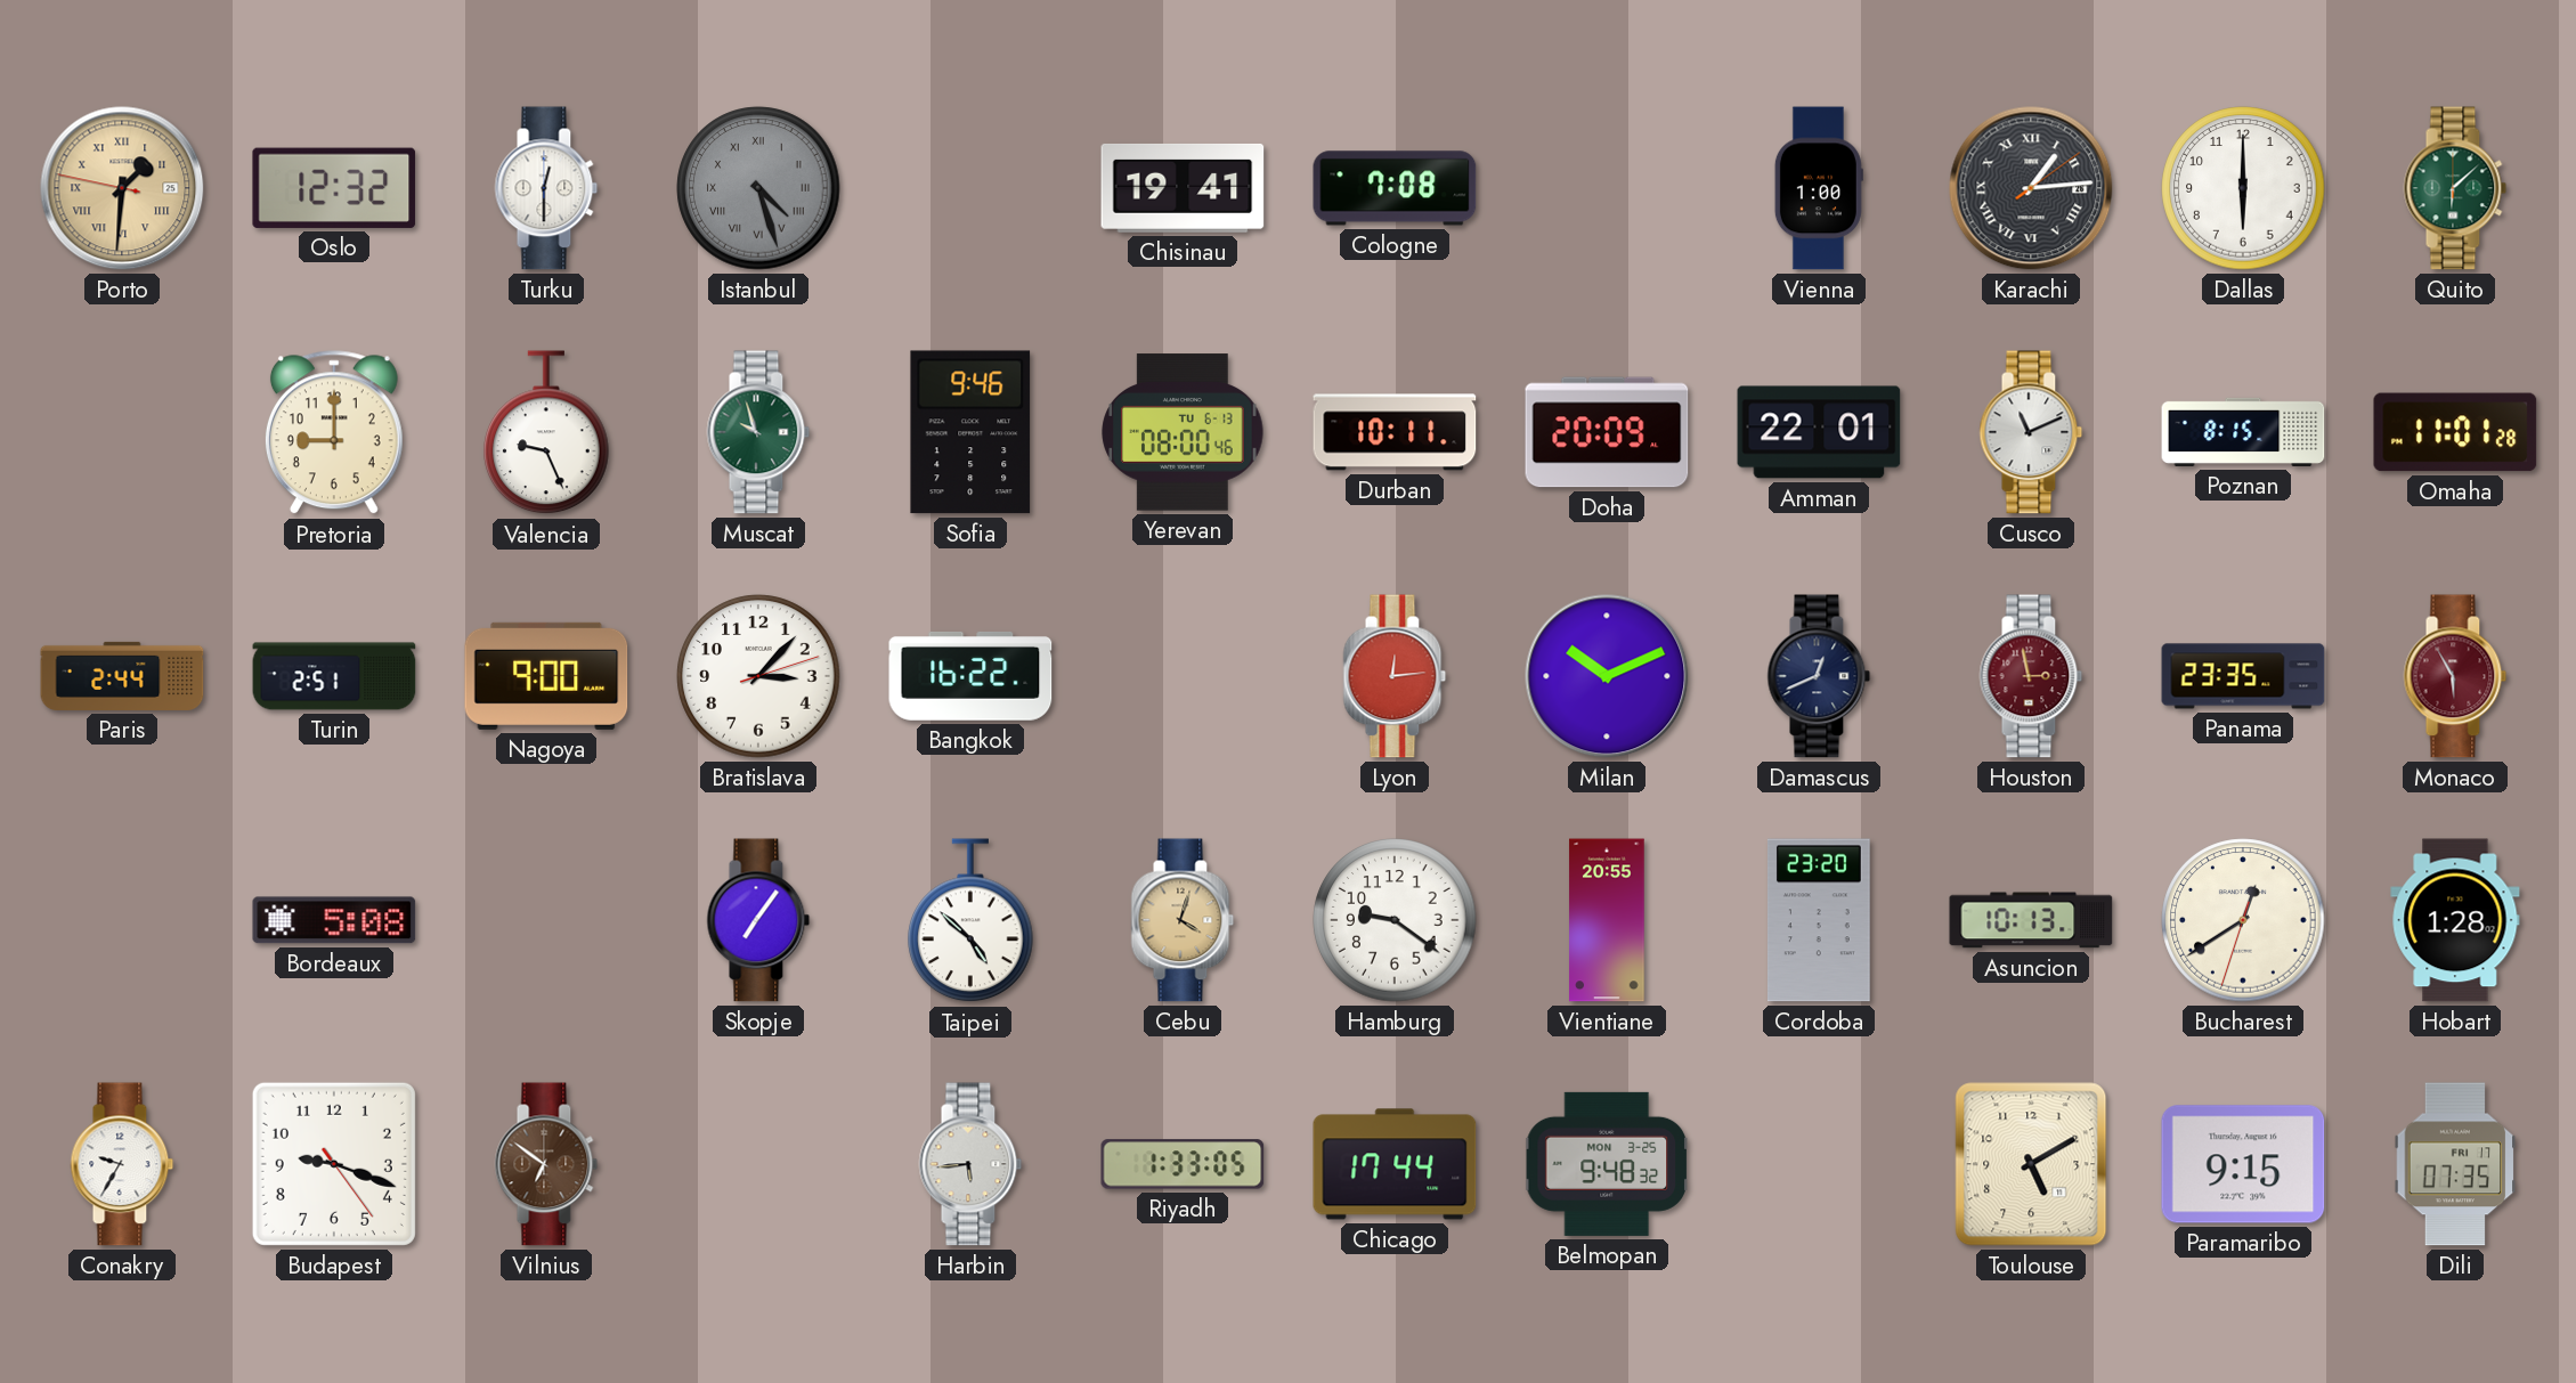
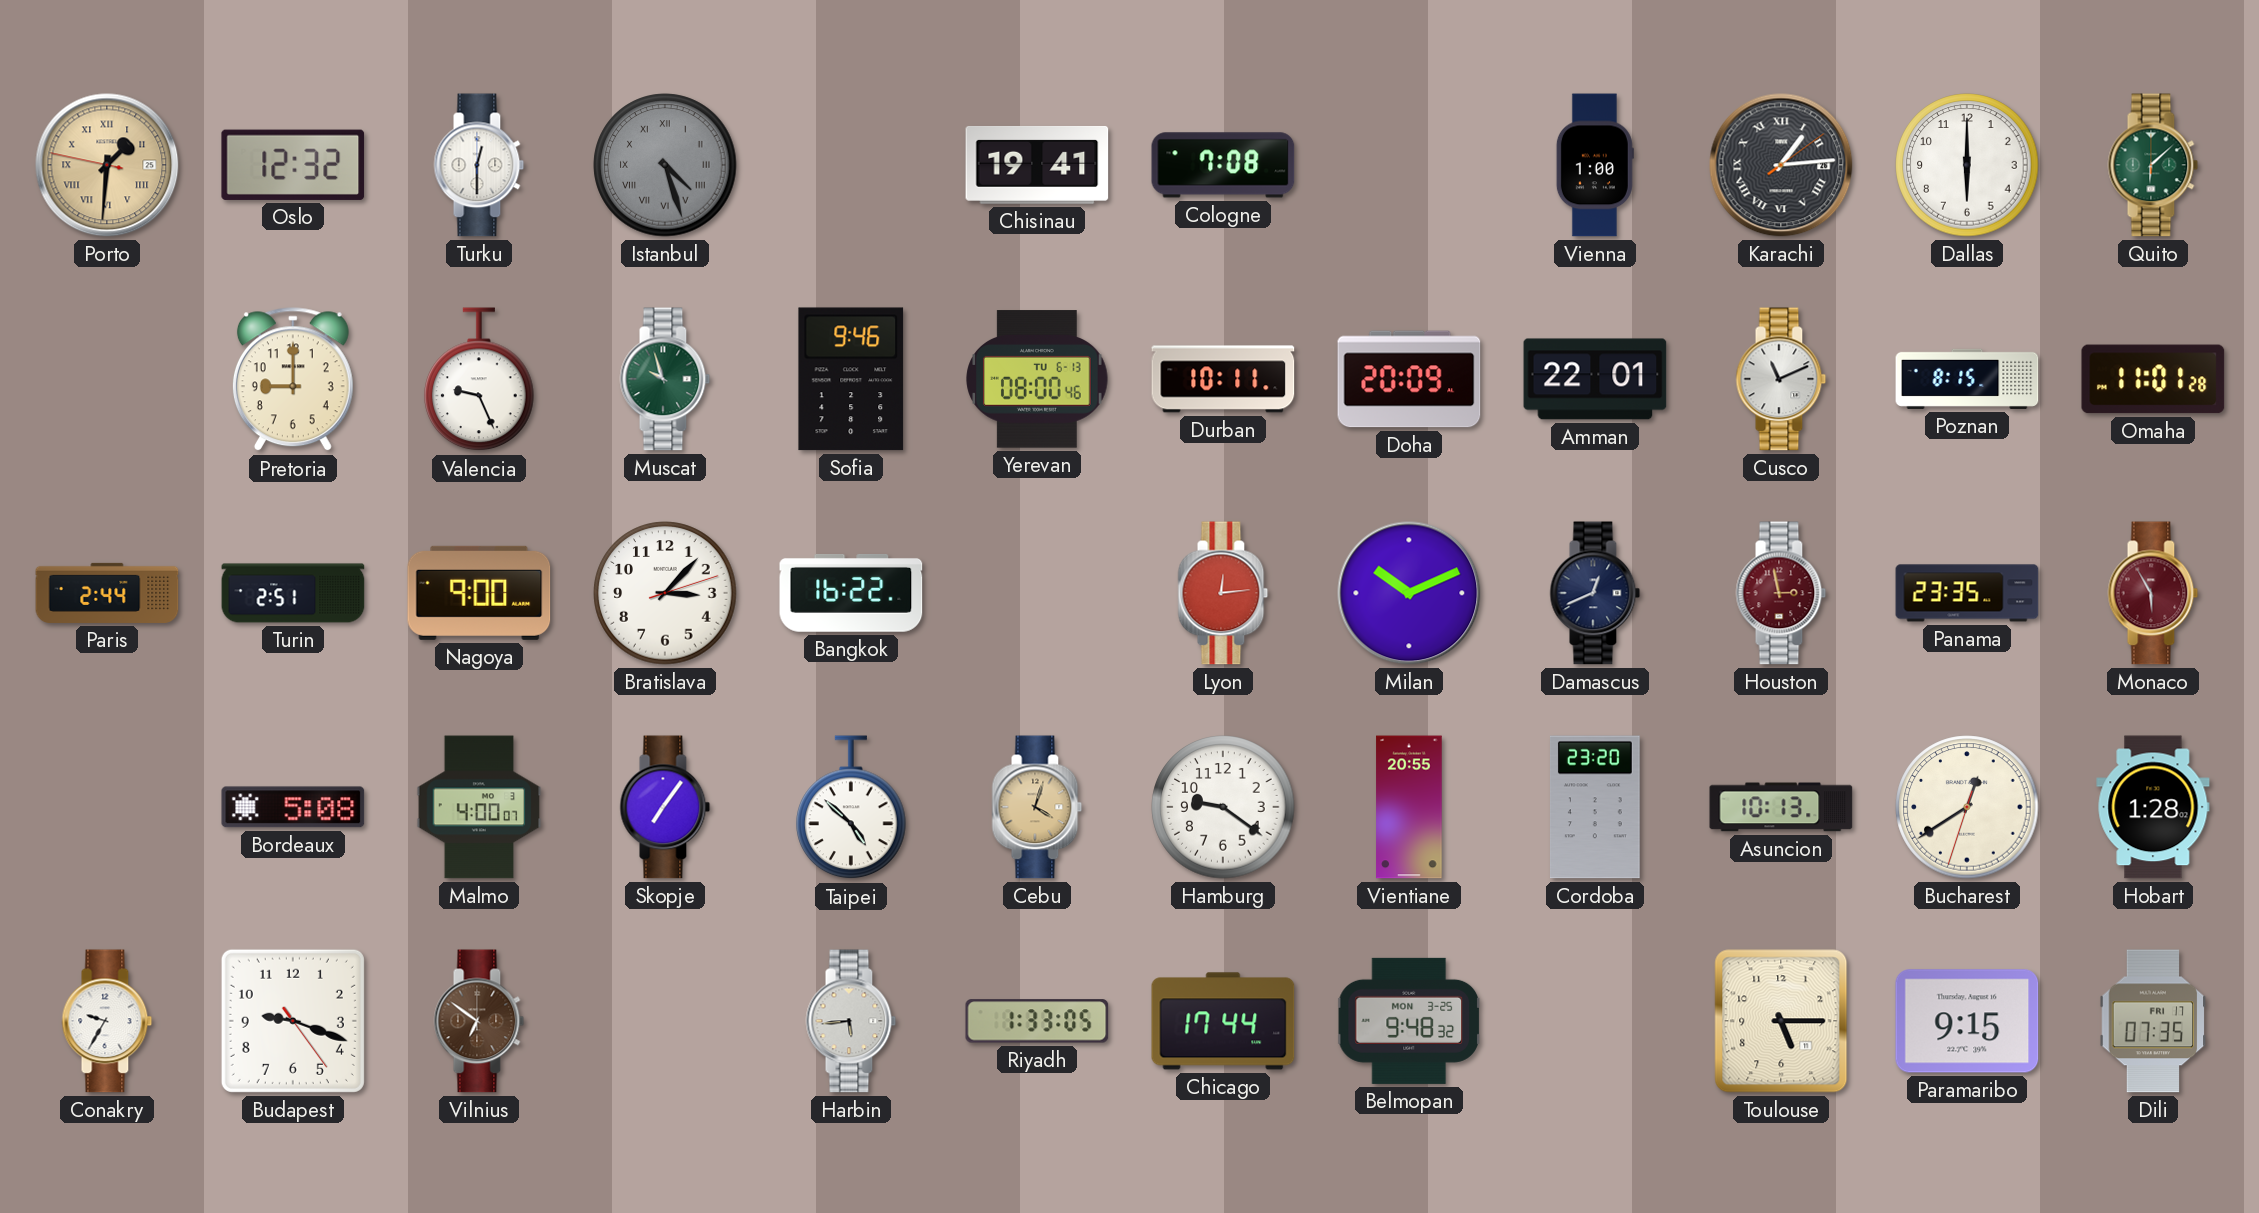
Malmo: none -> 4:00 (479, 807)
Toulouse: 5:10 -> 5:15 (1781, 1021)
